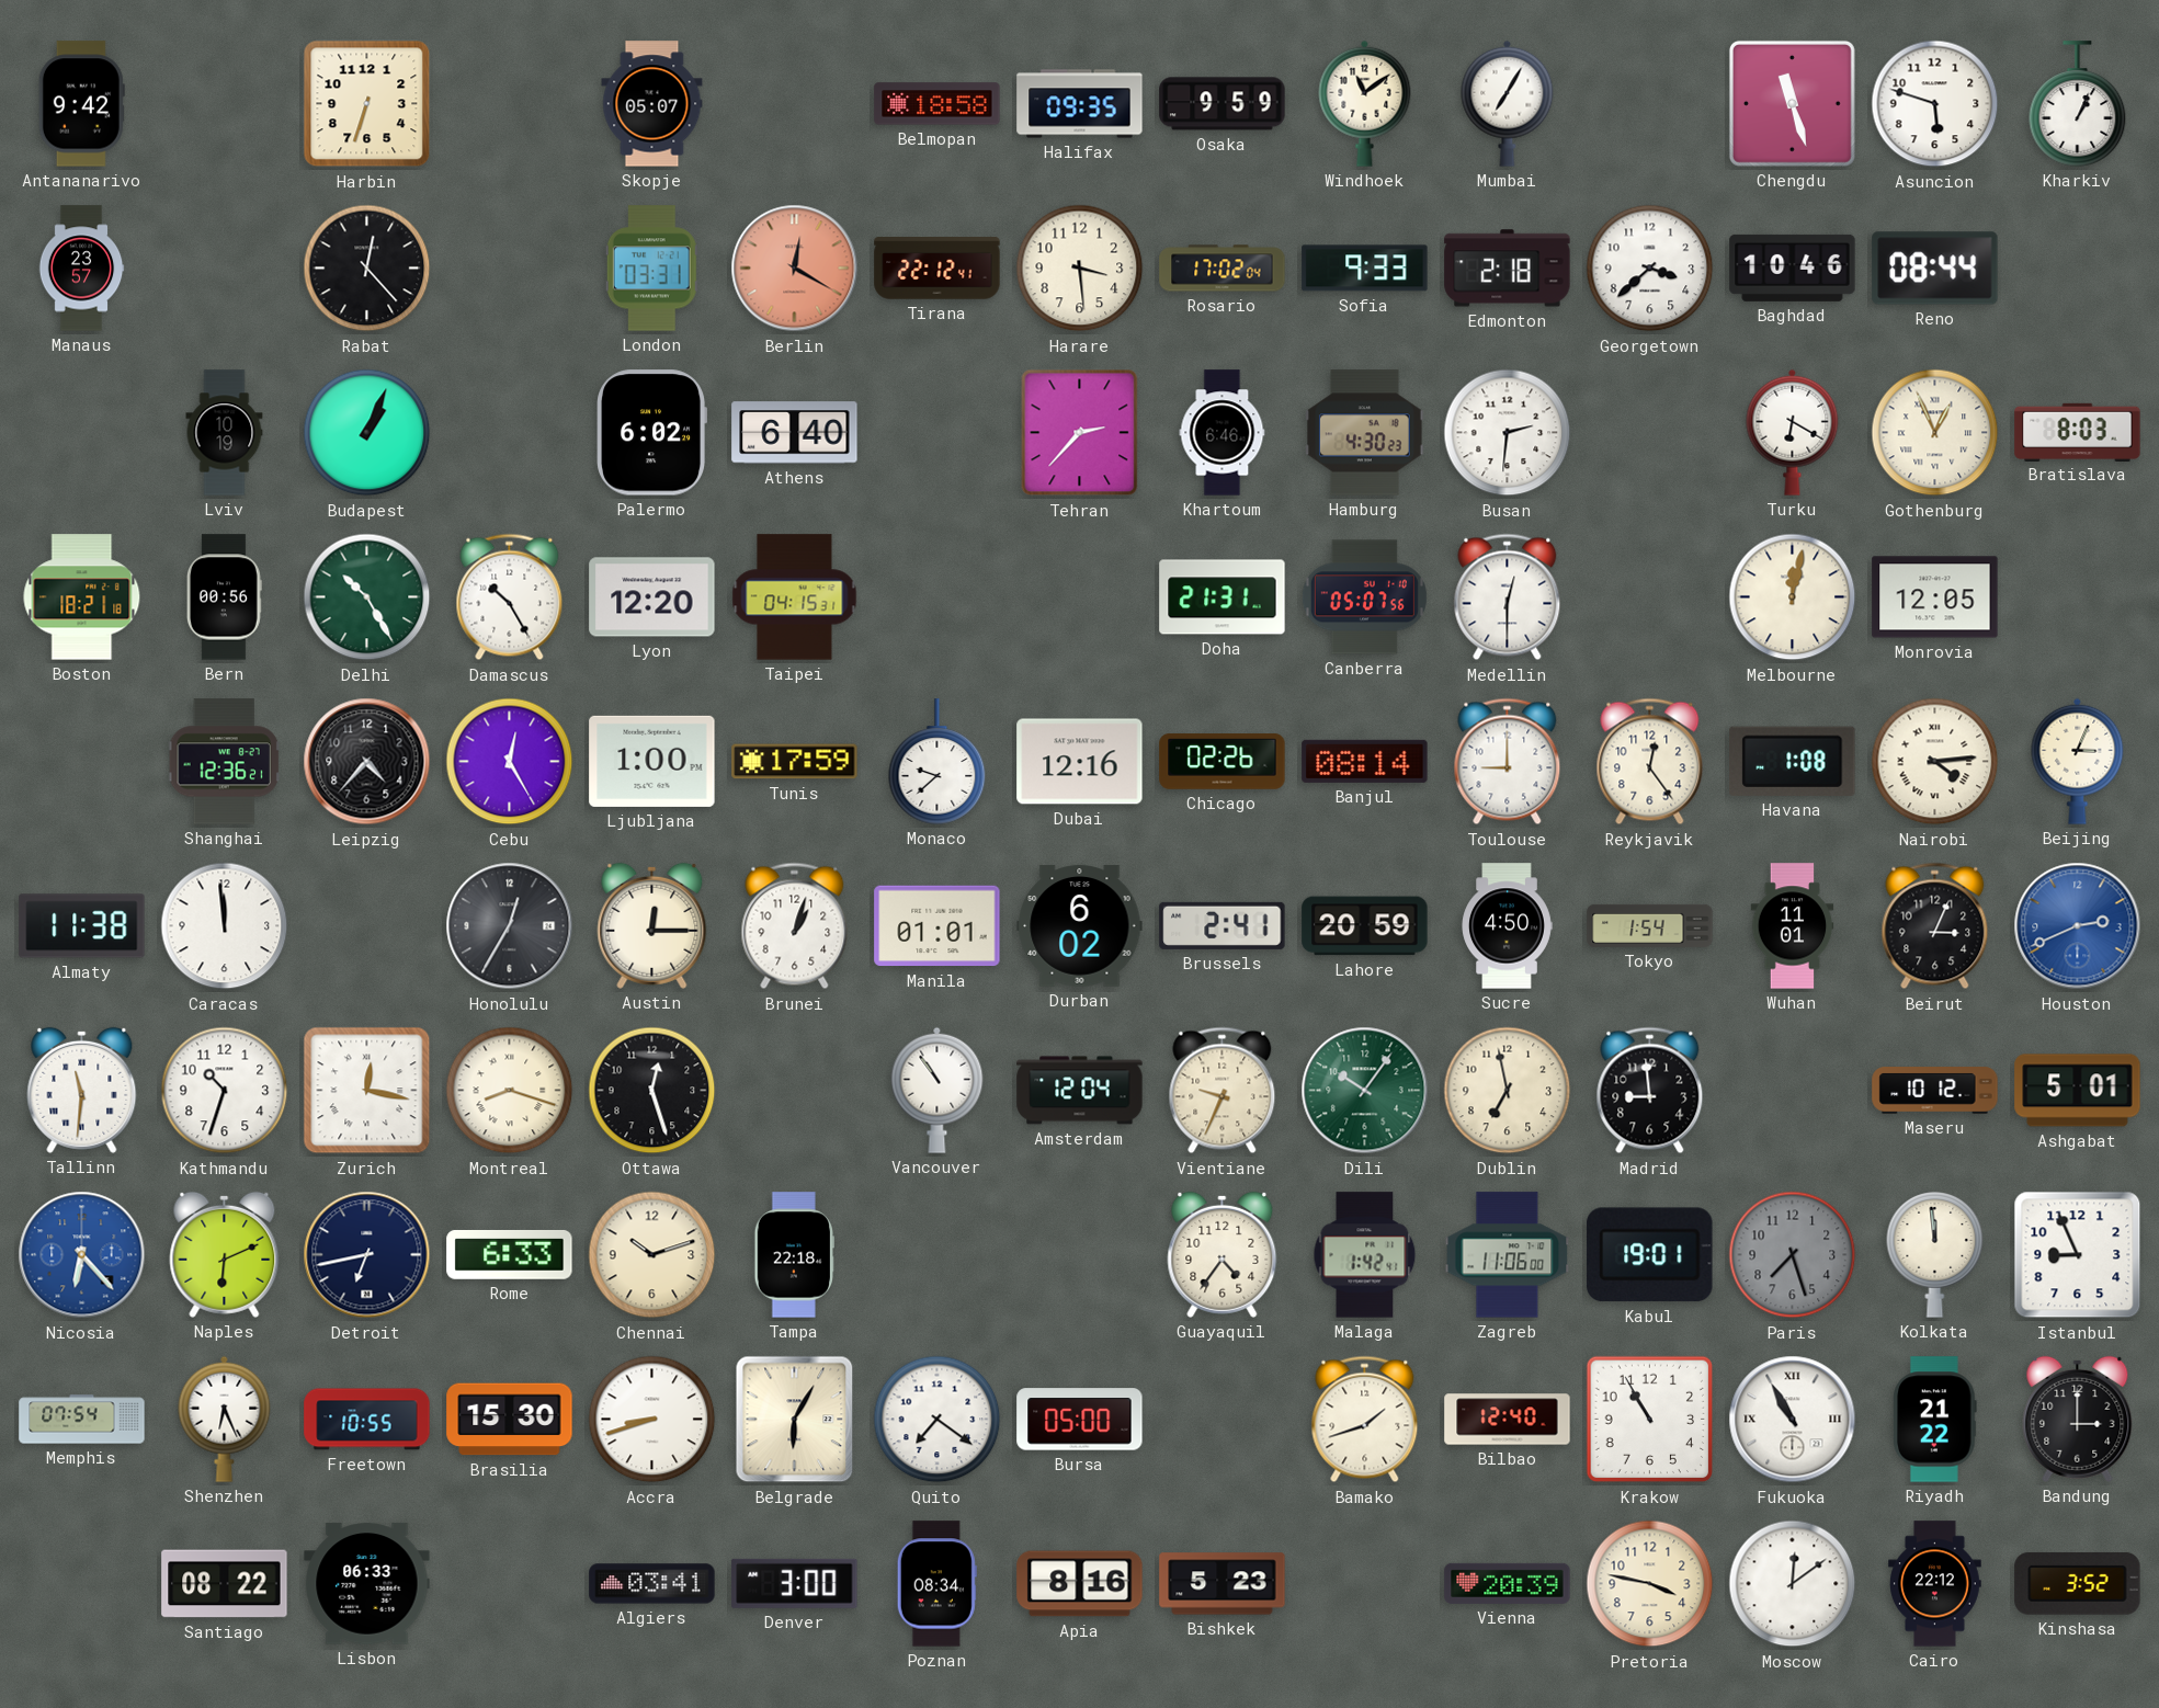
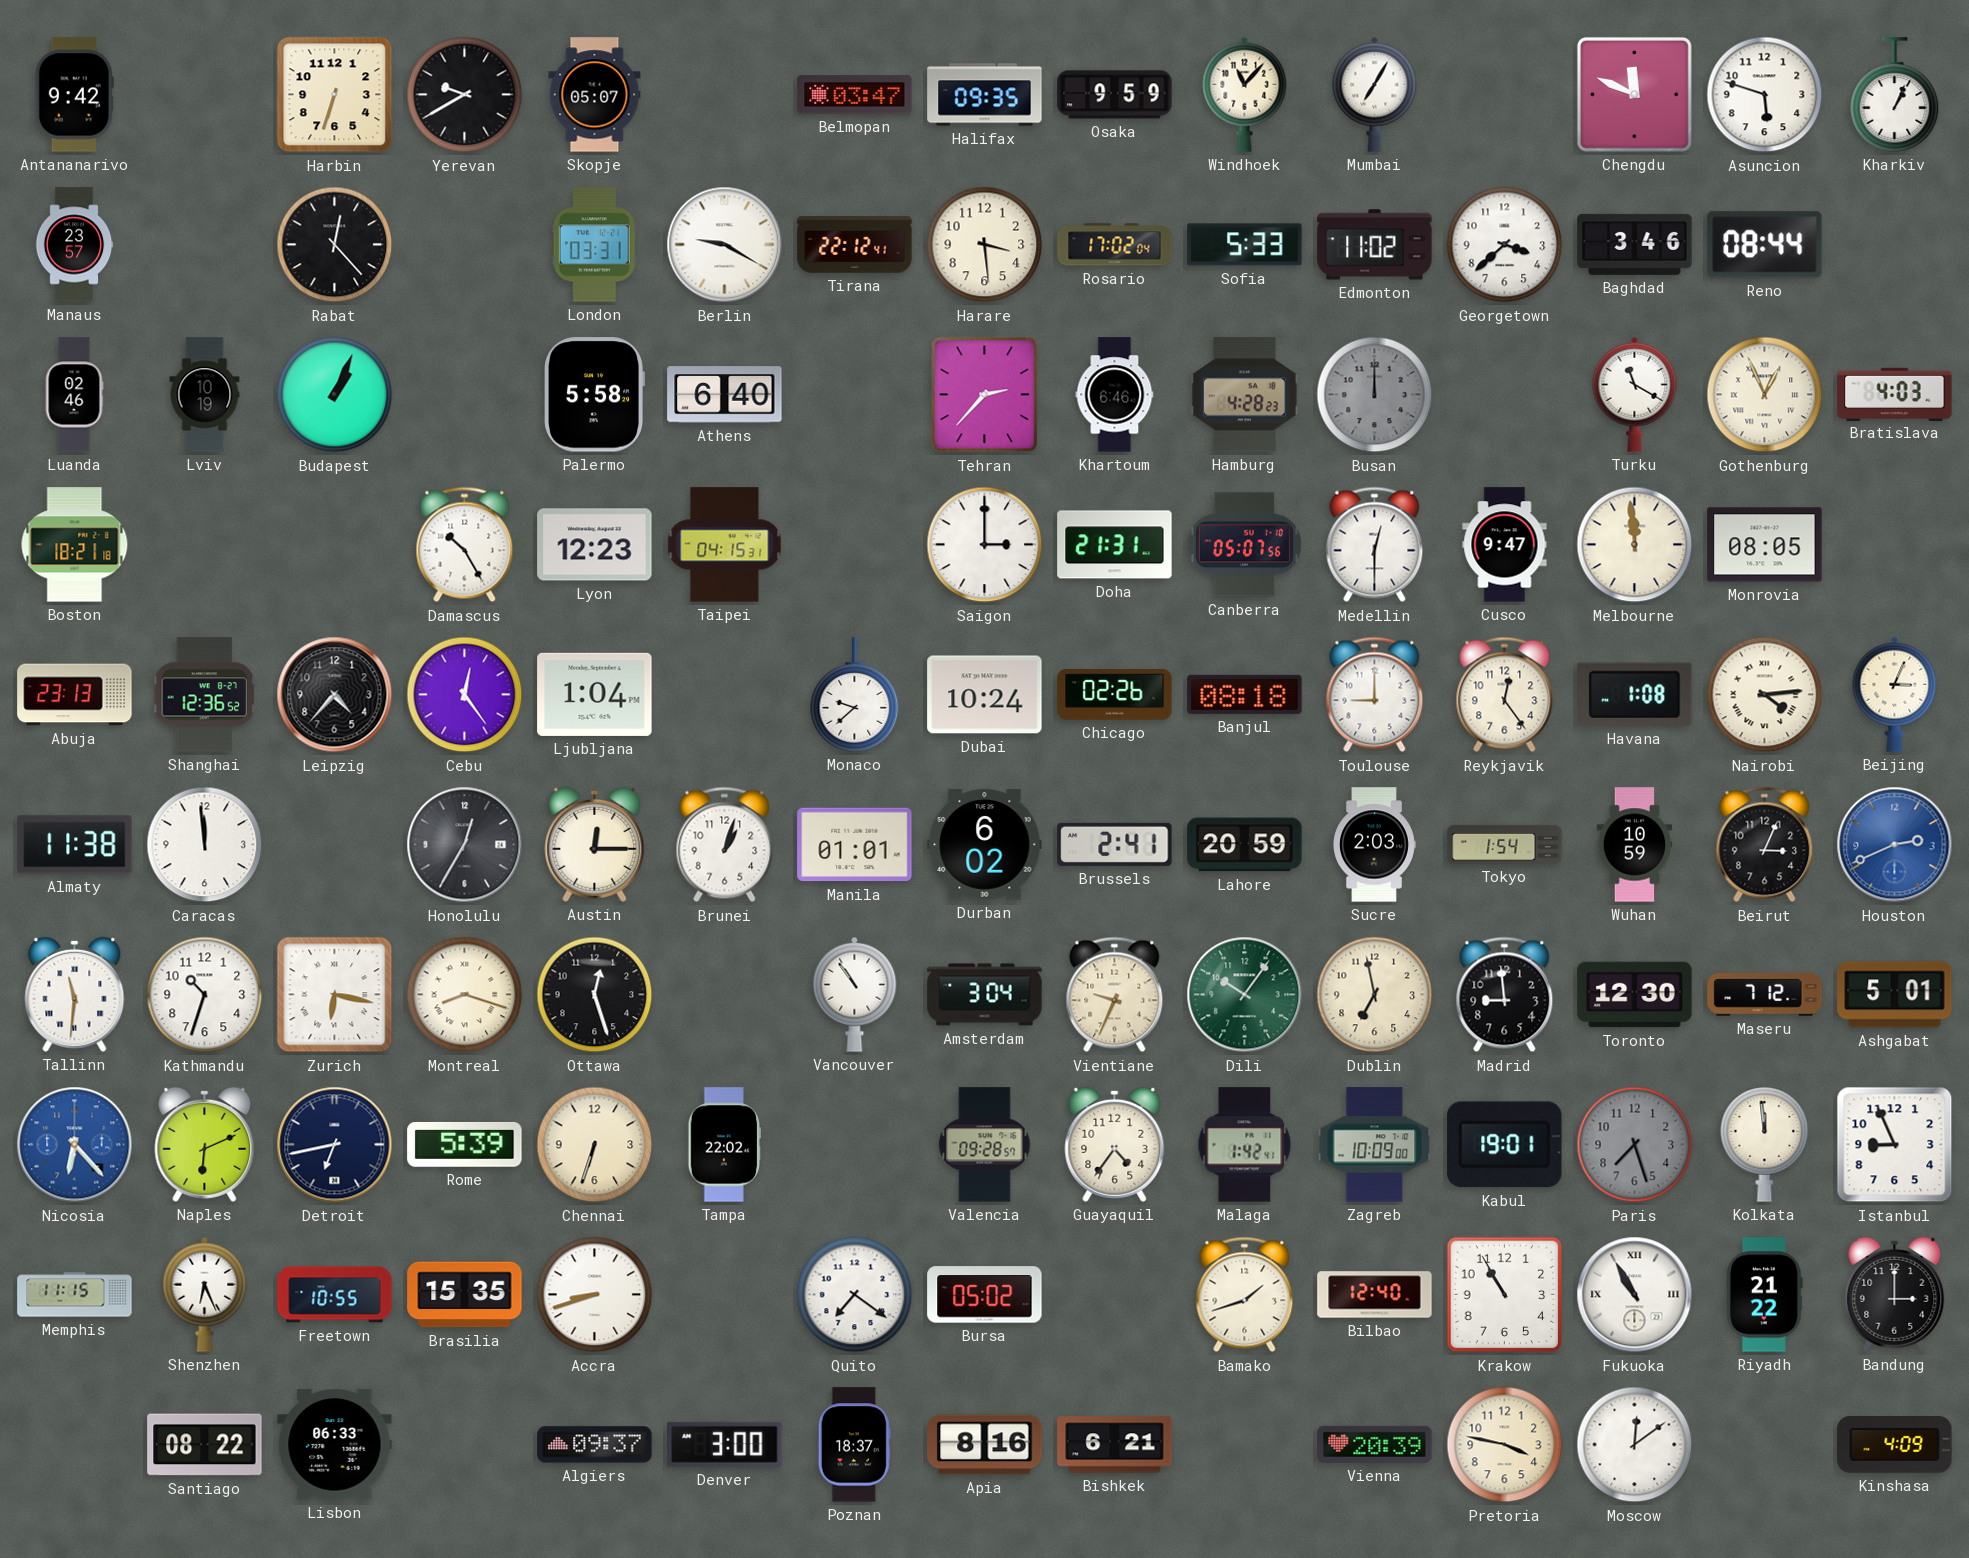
Yerevan: none -> 9:40 (465, 95)
Belmopan: 18:58 -> 03:47 (855, 95)
Windhoek: 11:09 -> 11:07 (1245, 94)
Chengdu: 11:27 -> 11:49 (1634, 94)
Berlin: 12:20 -> 9:20 (725, 245)
Berlin dial: salmon -> white (725, 245)
Sofia: 9:33 -> 5:33 (1245, 245)
Edmonton: 2:18 -> 11:02 (1375, 245)
Baghdad: 10:46 -> 3:46 (1635, 244)
Luanda: none -> 02:46 (74, 395)
Palermo: 6:02 -> 5:58 (594, 395)
Hamburg: 4:30 -> 4:28 (1245, 395)
Busan: 2:31 -> 12:00 (1375, 395)
Busan dial: white -> grey (1375, 395)
Turku: 6:20 -> 11:20 (1635, 394)
Bratislava: 8:03 -> 4:03 (1895, 394)
Bern: 00:56 -> none (224, 597)
Delhi: 10:25 -> none (367, 597)
Lyon: 12:20 -> 12:23 (595, 545)
Saigon: none -> 3:00 (985, 545)
Cusco: none -> 9:47 (1505, 545)
Melbourne: 12:02 -> 11:59 (1635, 545)
Monrovia: 12:05 -> 08:05 (1765, 545)
Abuja: none -> 23:13 (75, 695)
Shanghai: 12:36:21 -> 12:36:52 (205, 695)
Cebu: 12:25 -> 12:24 (465, 695)
Ljubljana: 1:00 -> 1:04 (595, 694)
Tunis: 17:59 -> none (795, 762)
Dubai: 12:16 -> 10:24 (985, 695)
Banjul: 08:14 -> 08:18 (1245, 694)
Sucre: 4:50 -> 2:03 (1374, 845)
Wuhan: 11:01 -> 10:59 (1635, 845)
Zurich: 12:17 -> 6:17 (335, 995)
Amsterdam: 12:04 -> 3:04 (985, 995)
Toronto: none -> 12:30 (1635, 995)
Maseru: 10:12 -> 7:12 (1765, 995)
Rome: 6:33 -> 5:39 (465, 1145)
Chennai: 10:12 -> 6:33 (595, 1145)
Tampa: 22:18 -> 22:02 (724, 1145)
Valencia: none -> 09:28 (985, 1145)
Zagreb: 11:06 -> 10:09 (1375, 1145)
Memphis: 07:54 -> 11:15 (75, 1295)
Brasilia: 15:30 -> 15:35 (465, 1295)
Belgrade: 6:05 -> none (795, 1420)
Bursa: 05:00 -> 05:02 (985, 1295)
Algiers: 03:41 -> 09:37 (595, 1445)
Poznan: 08:34 -> 18:37 (854, 1445)
Bishkek: 5:23 -> 6:21 (1115, 1445)
Cairo: 22:12 -> none (1935, 1584)
Kinshasa: 3:52 -> 4:09 (1895, 1444)
